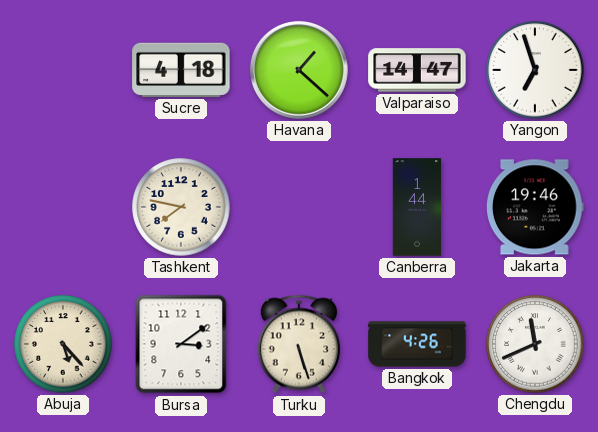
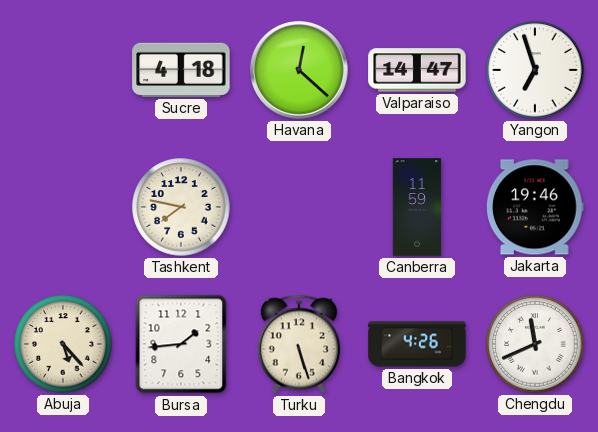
Havana: 1:22 -> 12:22 (299, 70)
Canberra: 1:44 -> 11:59 (417, 207)
Bursa: 3:09 -> 1:44 (181, 344)
